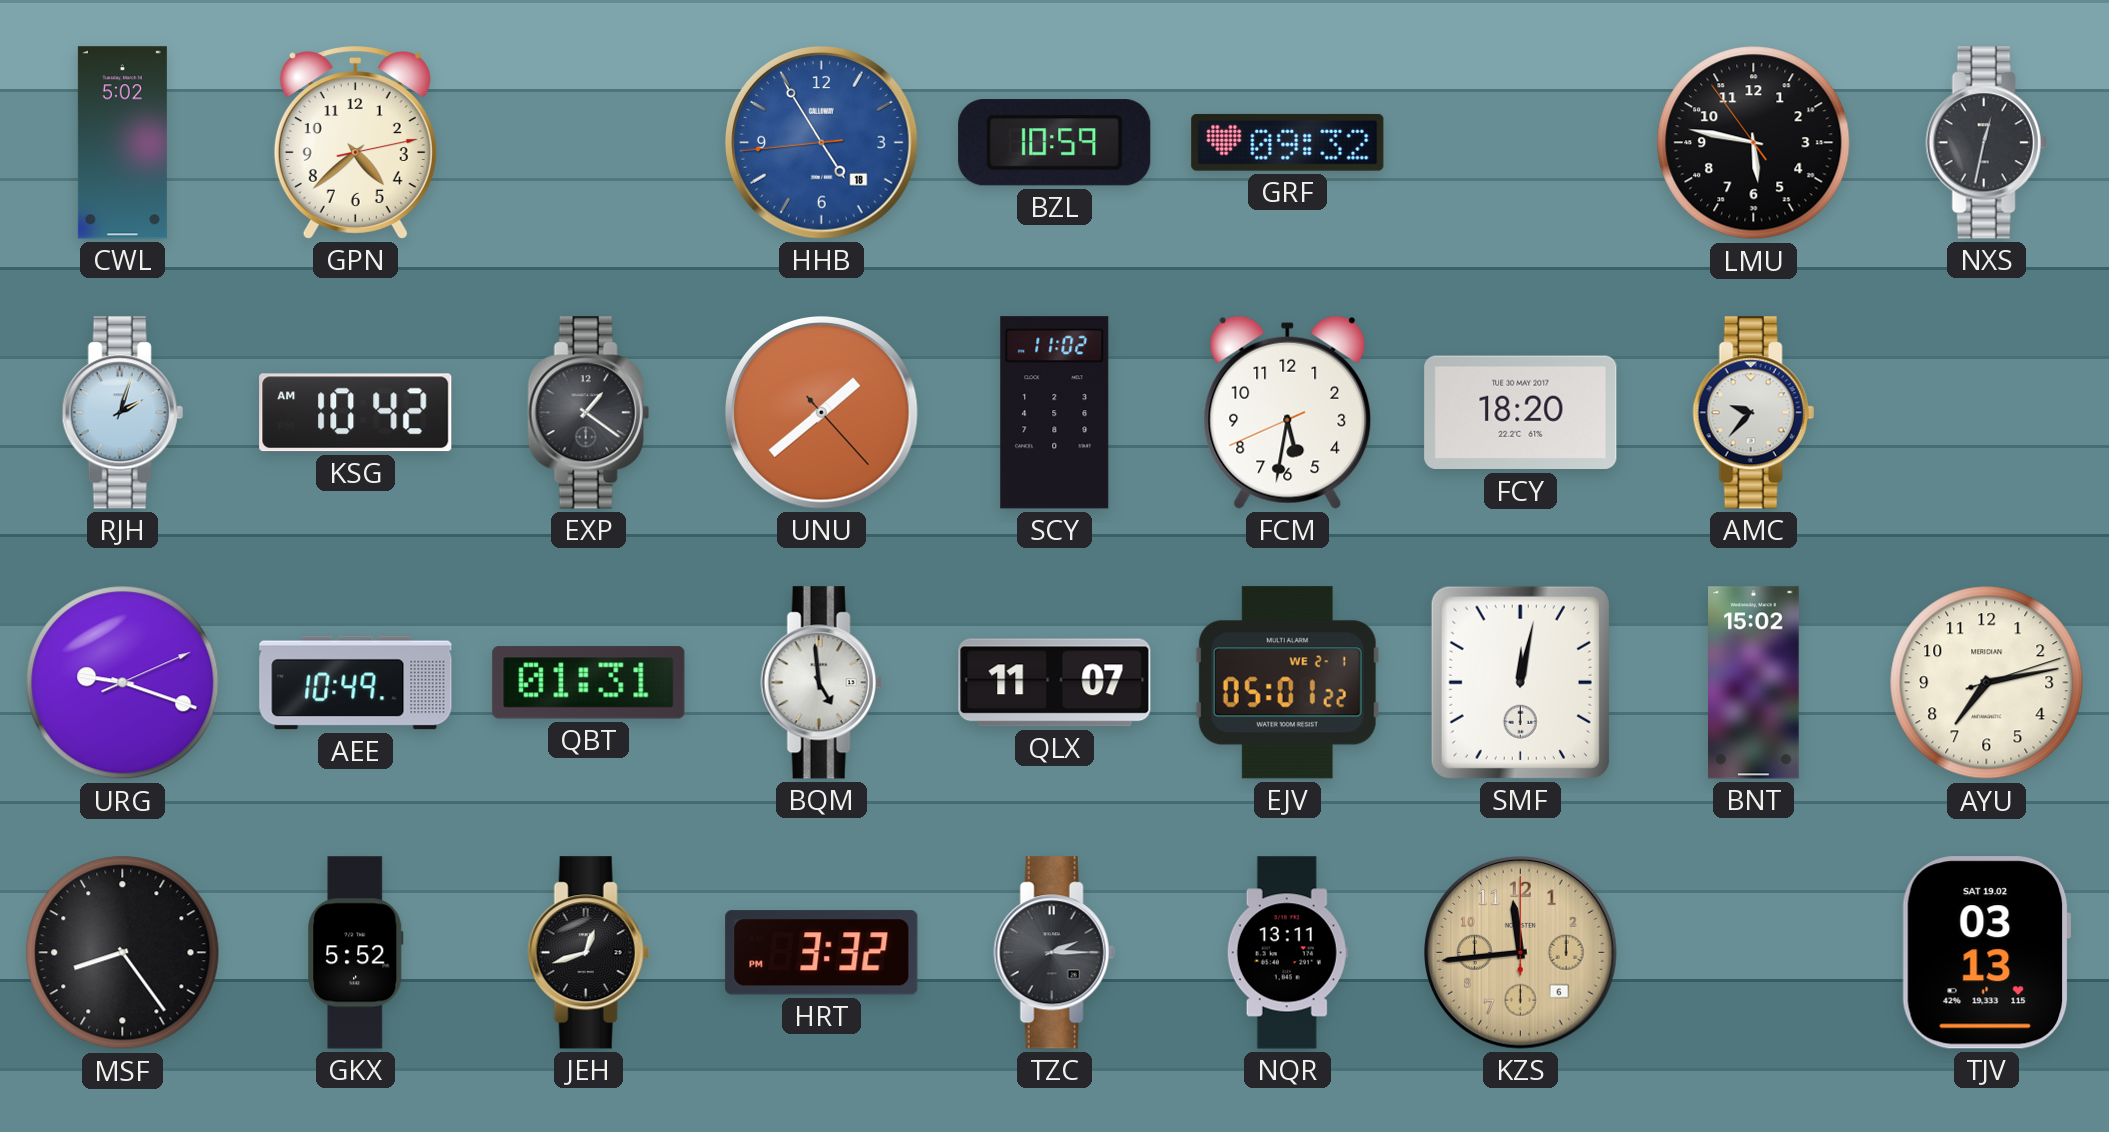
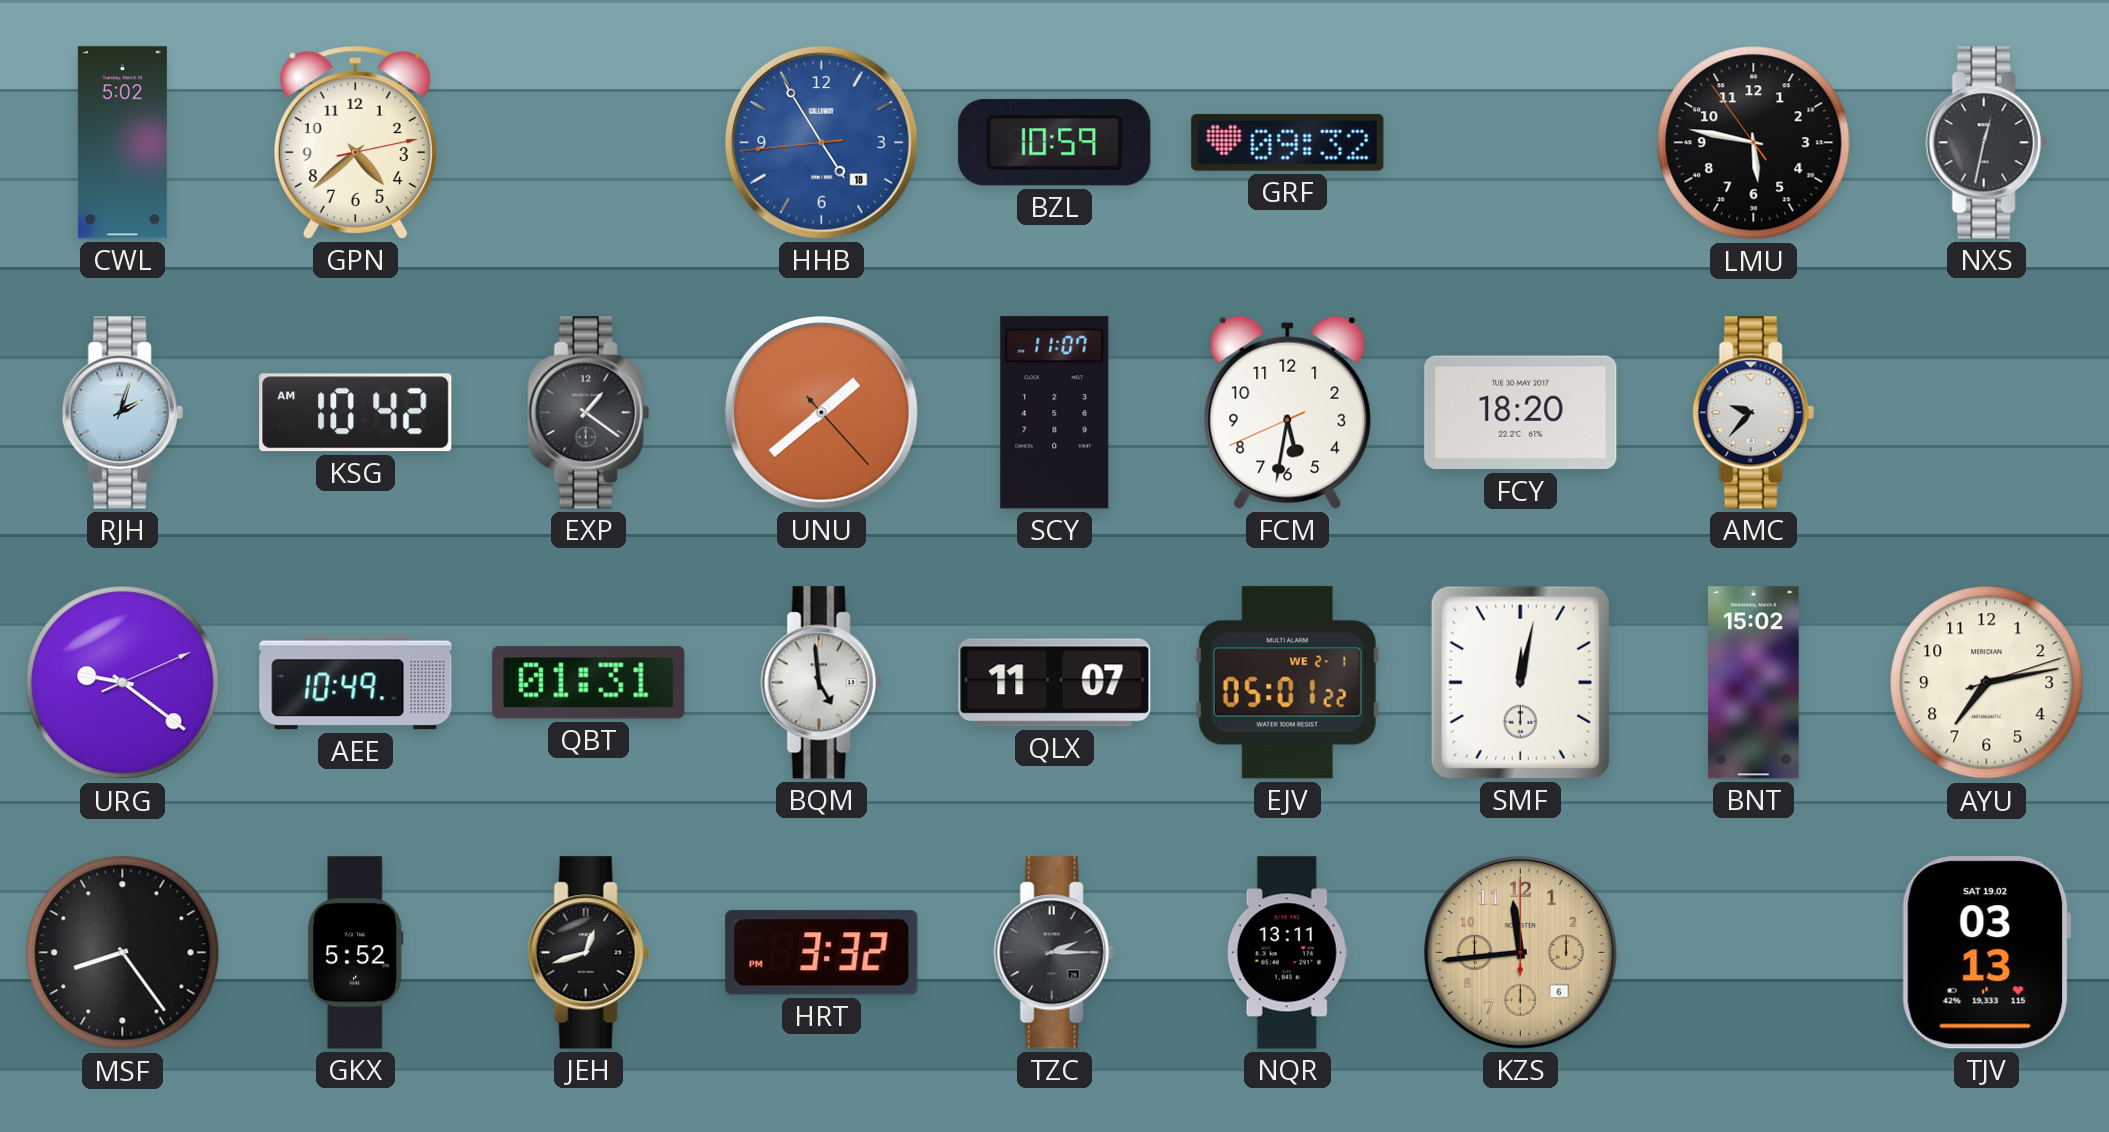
SCY: 11:02 -> 11:07 (1055, 413)
URG: 9:18 -> 9:21 (123, 683)
